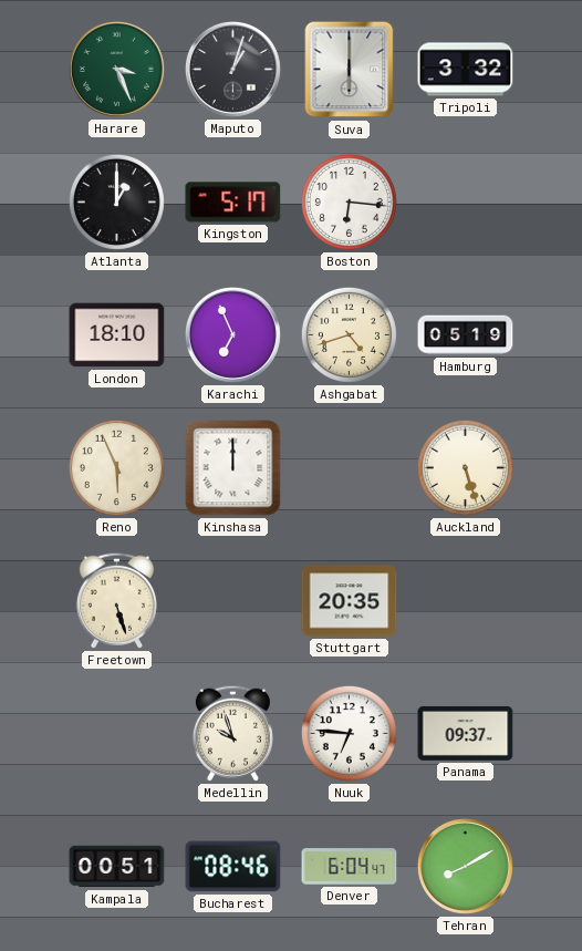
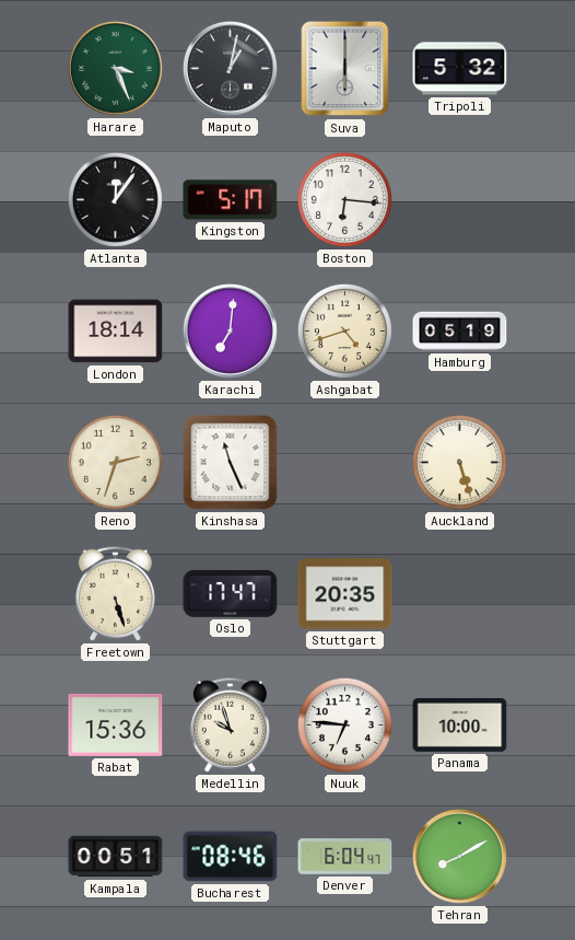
Maputo: 1:03 -> 1:02 (230, 68)
Tripoli: 3:32 -> 5:32 (460, 69)
Atlanta: 1:00 -> 12:06 (115, 199)
London: 18:10 -> 18:14 (116, 332)
Karachi: 6:56 -> 7:01 (230, 330)
Reno: 5:56 -> 2:33 (115, 462)
Kinshasa: 12:00 -> 11:26 (231, 463)
Oslo: none -> 17:47 (231, 593)
Rabat: none -> 15:36 (116, 724)
Panama: 09:37 -> 10:00 (460, 724)
